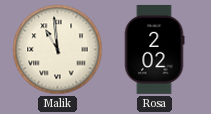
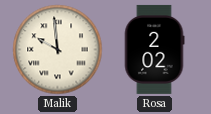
Malik: 10:59 -> 9:59 (58, 50)
